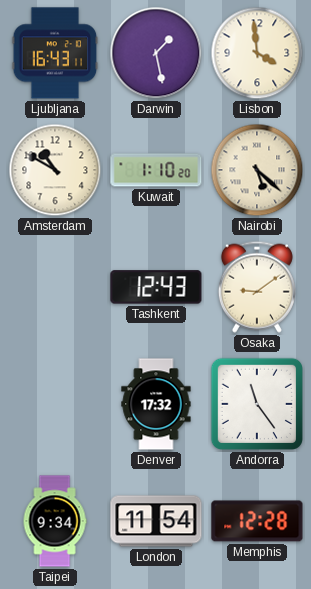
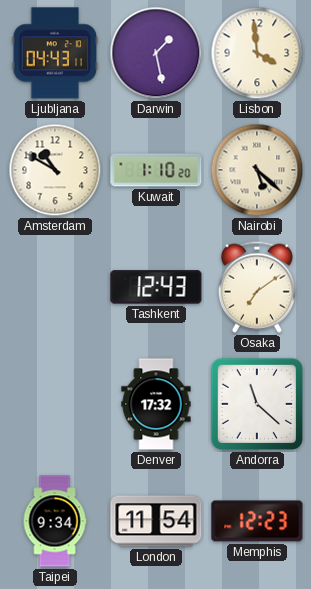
Ljubljana: 16:43 -> 04:43 (55, 53)
Osaka: 9:09 -> 7:09 (257, 287)
Andorra: 11:24 -> 11:22 (257, 404)
Memphis: 12:28 -> 12:23 (257, 521)
